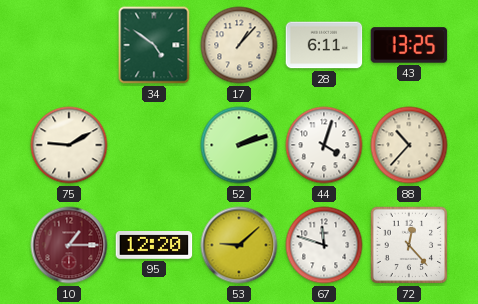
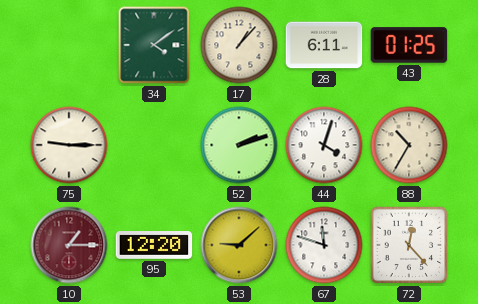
34: 4:51 -> 4:09 (154, 45)
43: 13:25 -> 01:25 (409, 45)
75: 9:10 -> 9:15 (69, 145)
88: 10:37 -> 10:35 (409, 145)
